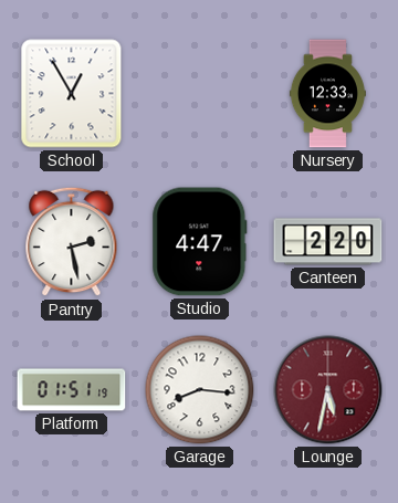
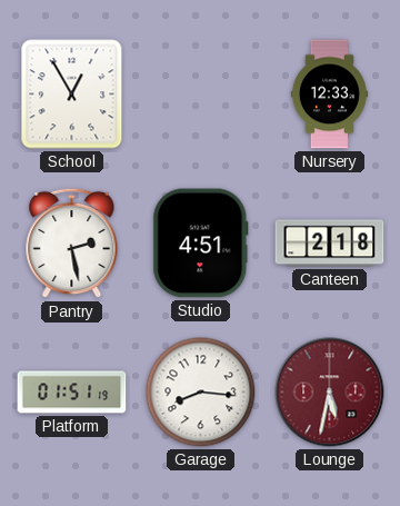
Studio: 4:47 -> 4:51 (201, 244)
Canteen: 2:20 -> 2:18 (330, 244)
